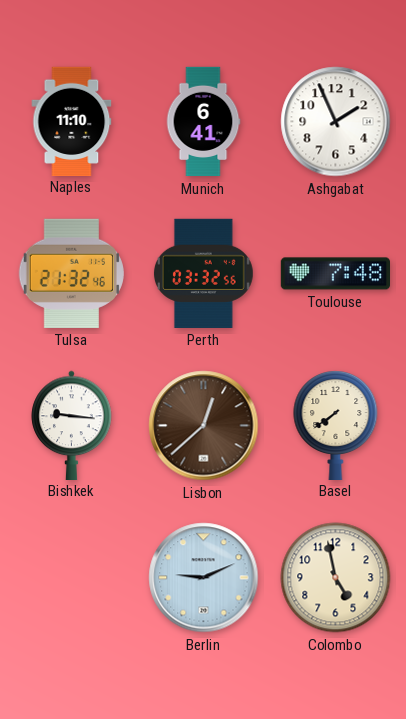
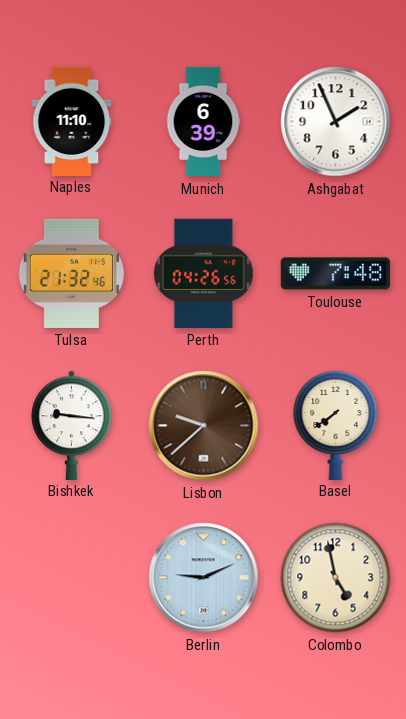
Munich: 6:41 -> 6:39 (203, 122)
Perth: 03:32 -> 04:26 (203, 273)
Lisbon: 12:38 -> 9:38 (204, 426)
